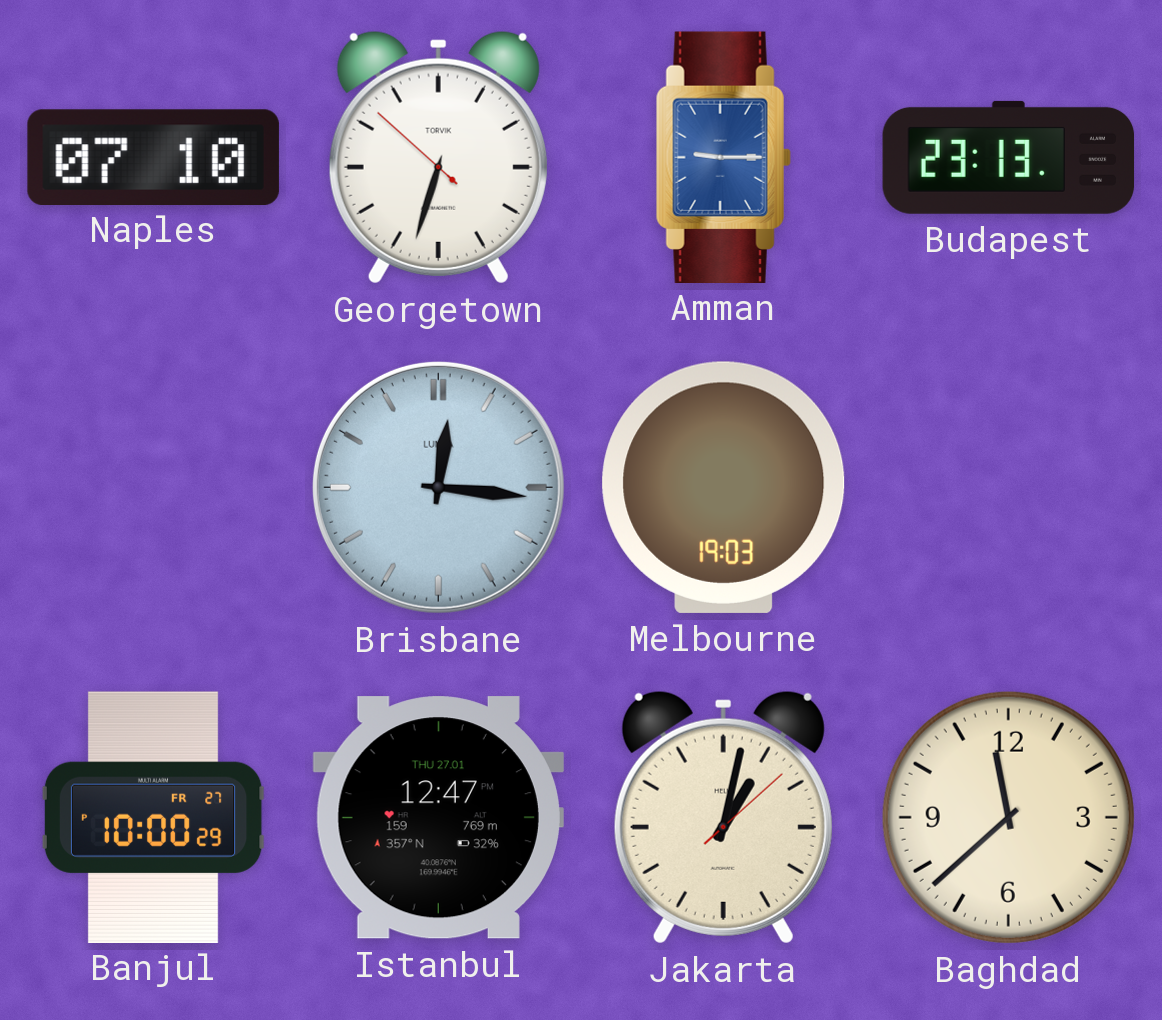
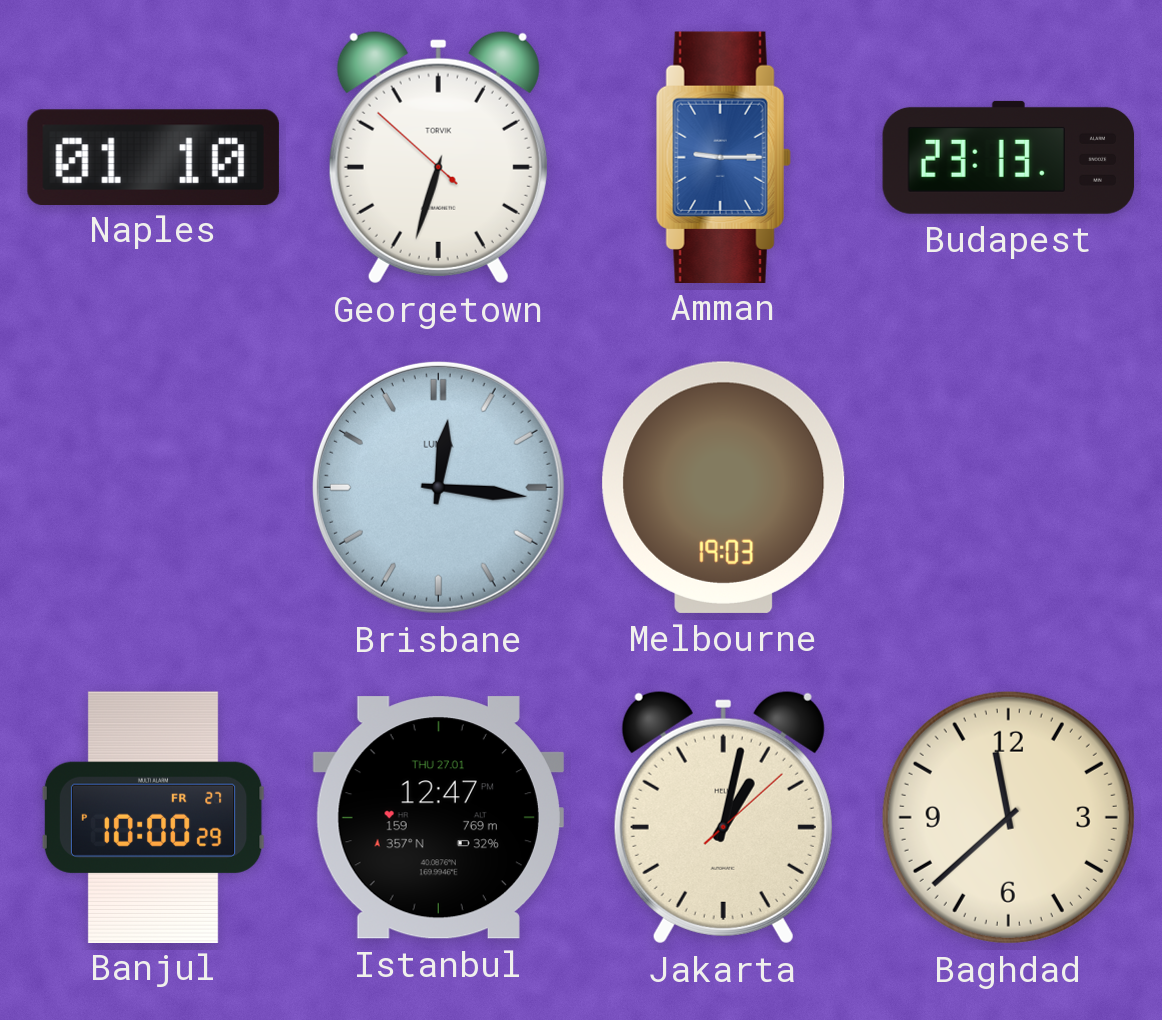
Naples: 07:10 -> 01:10 (153, 157)
